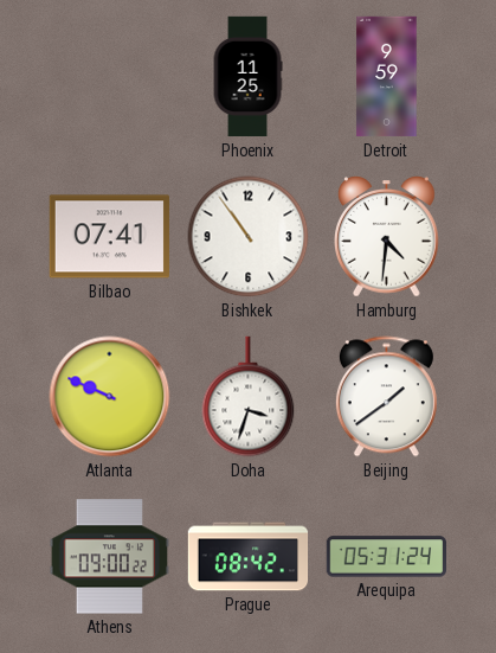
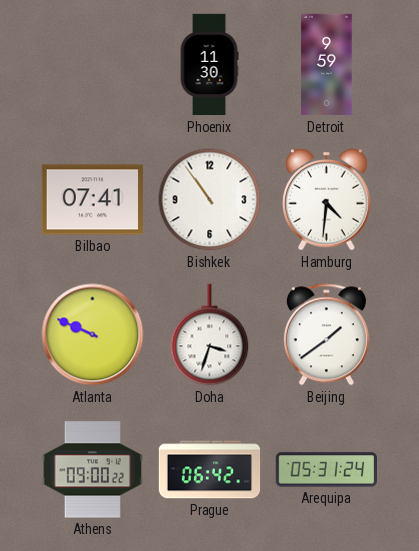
Phoenix: 11:25 -> 11:30 (209, 65)
Prague: 08:42 -> 06:42 (210, 470)
